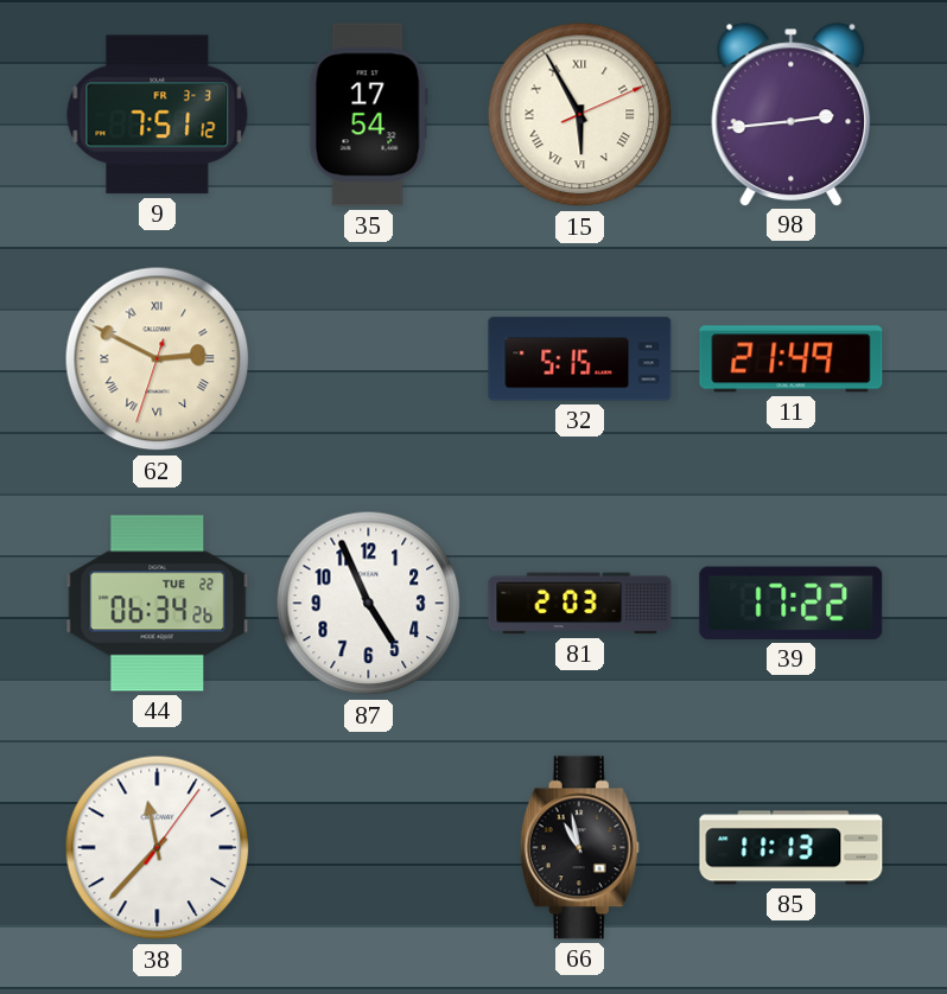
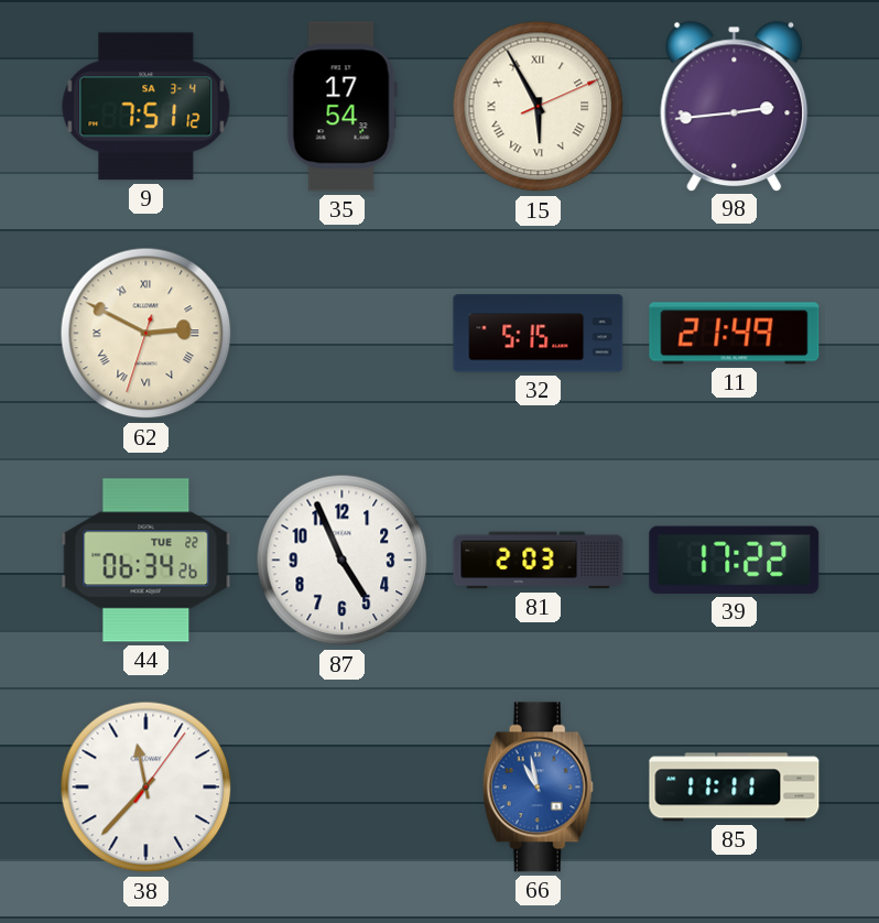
9 date: FR 3-3 -> SA 3-4 (146, 107)
66 dial: black -> blue (538, 788)
85: 11:13 -> 11:11 (735, 788)
